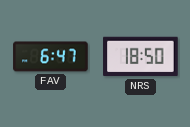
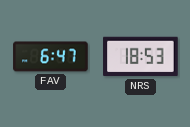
NRS: 18:50 -> 18:53 (141, 57)
